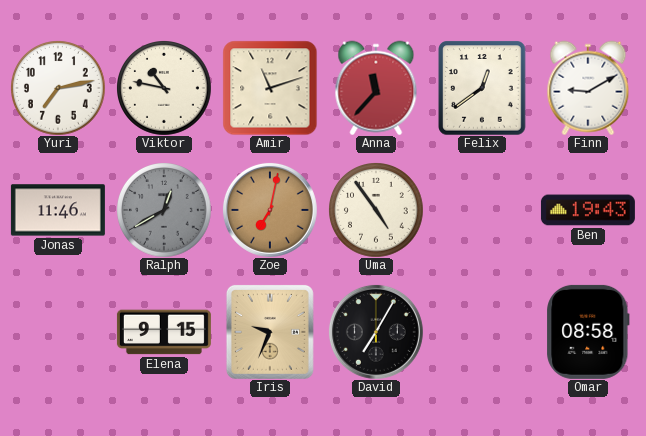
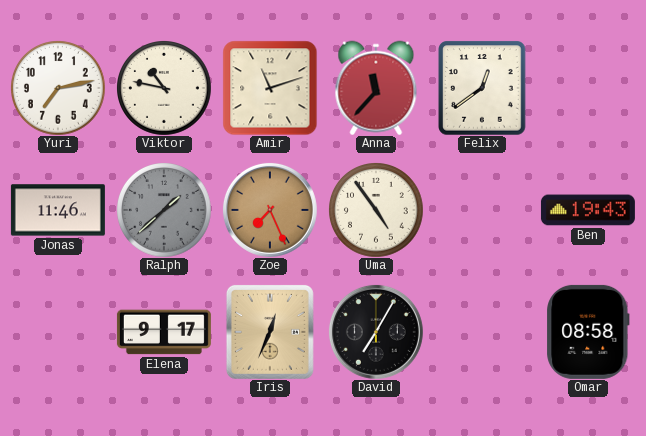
Finn: 9:10 -> none (588, 88)
Ralph: 12:40 -> 1:38 (164, 210)
Zoe: 7:02 -> 7:26 (270, 210)
Elena: 9:15 -> 9:17 (164, 332)
Iris: 9:34 -> 12:34 (270, 332)
